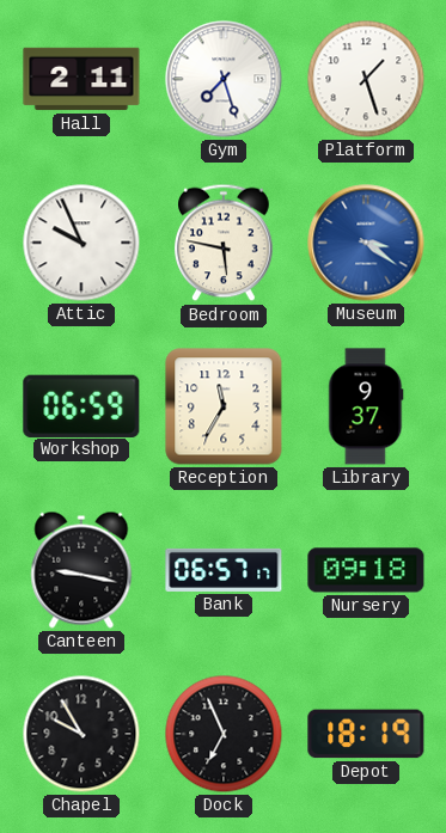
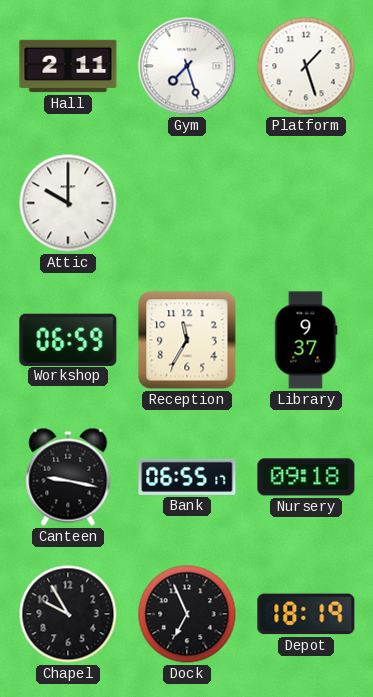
Attic: 9:56 -> 10:00 (68, 203)
Bedroom: 5:47 -> none (225, 243)
Museum: 3:21 -> none (366, 243)
Bank: 06:57 -> 06:55 (187, 477)
